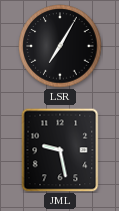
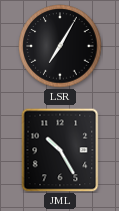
JML: 9:28 -> 10:25 (60, 150)
